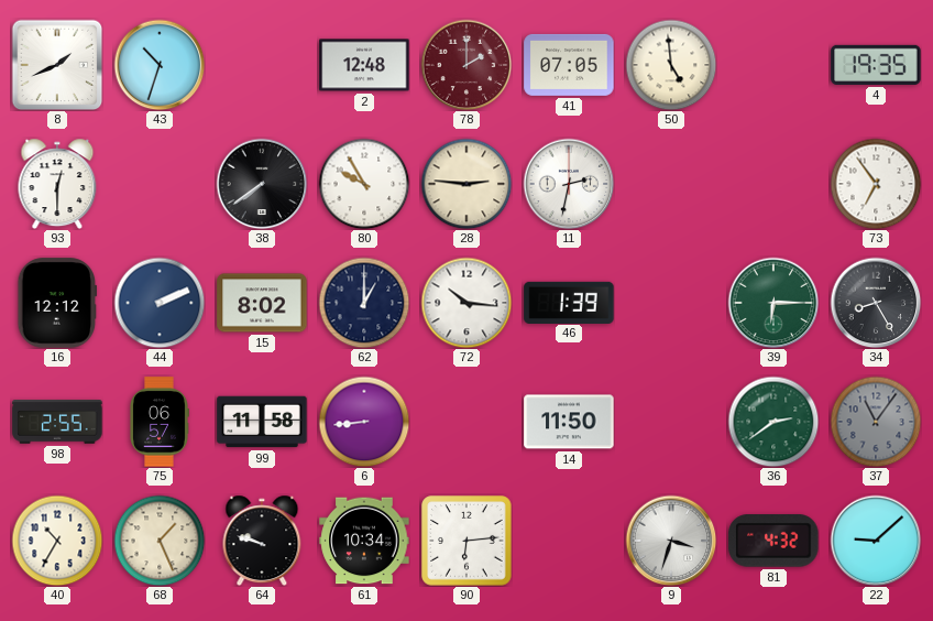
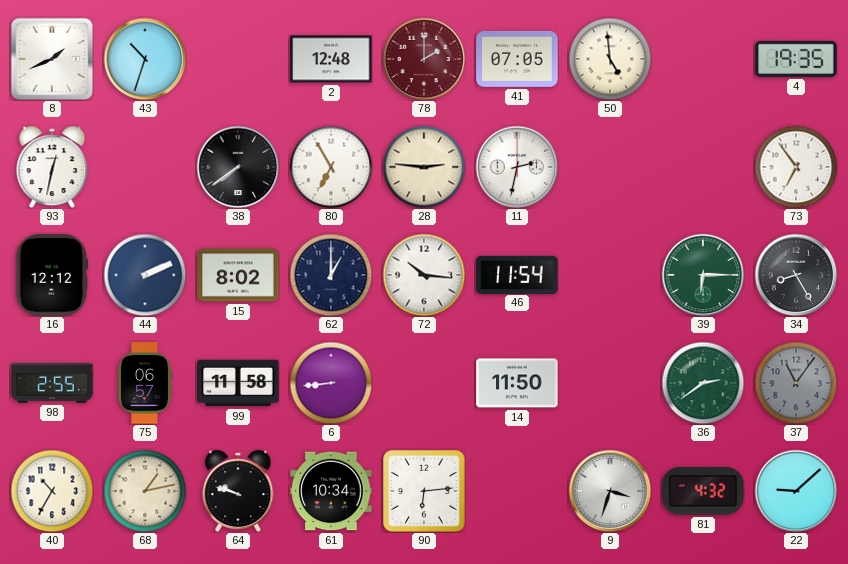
93: 12:30 -> 12:32 (52, 167)
80: 9:55 -> 6:55 (331, 167)
46: 1:39 -> 11:54 (517, 274)
68: 1:26 -> 1:13 (145, 491)
